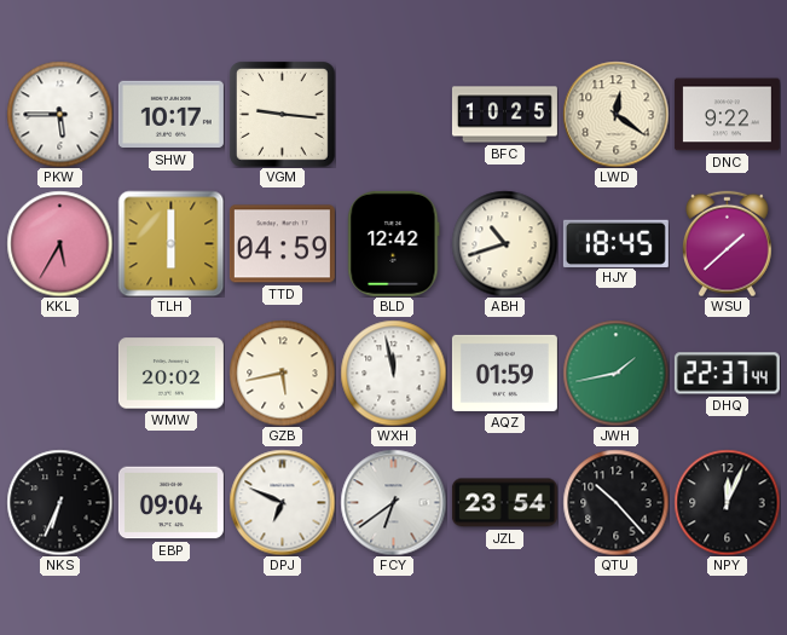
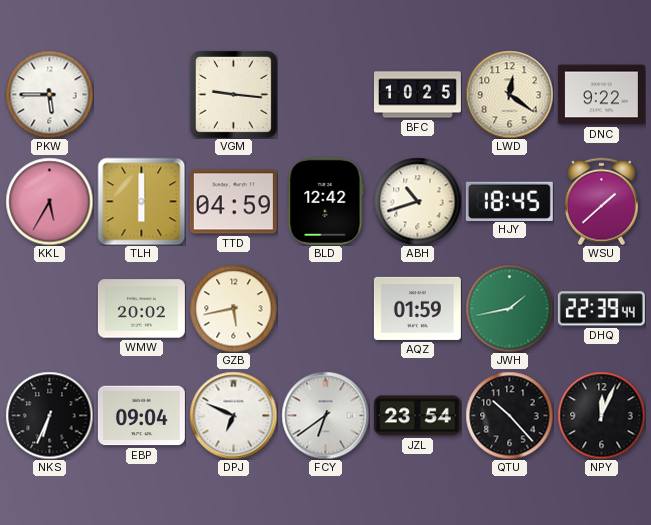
SHW: 10:17 -> none (170, 115)
WXH: 11:58 -> none (393, 373)
DHQ: 22:37 -> 22:39 (601, 309)
